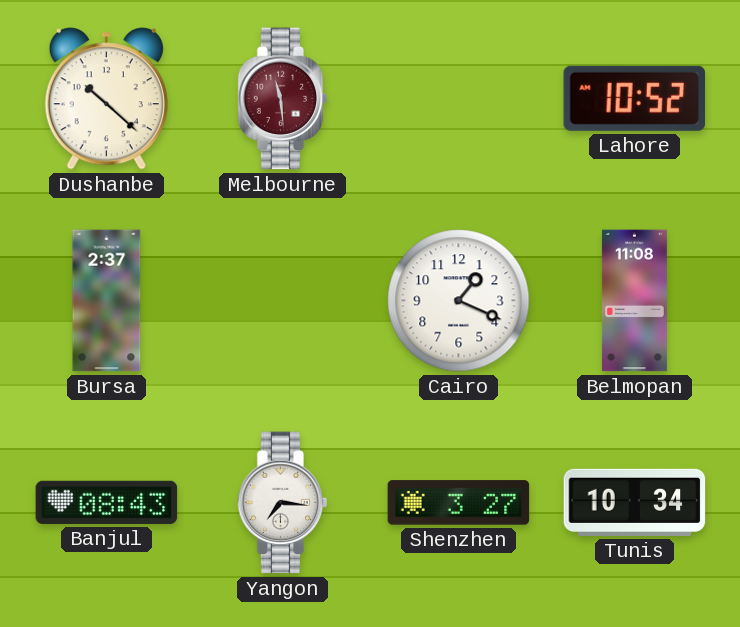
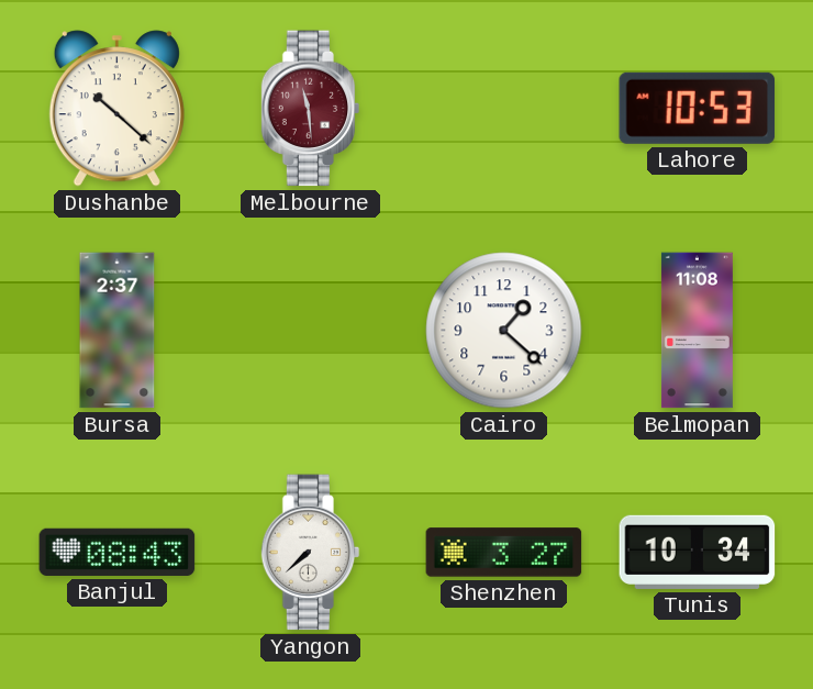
Lahore: 10:52 -> 10:53 (698, 108)
Cairo: 1:19 -> 1:22 (504, 331)
Yangon: 7:16 -> 7:38 (311, 553)
